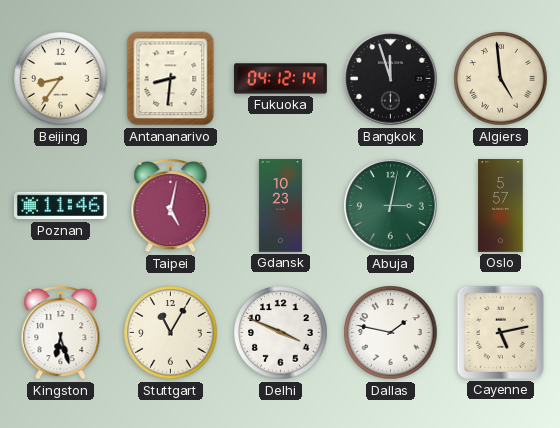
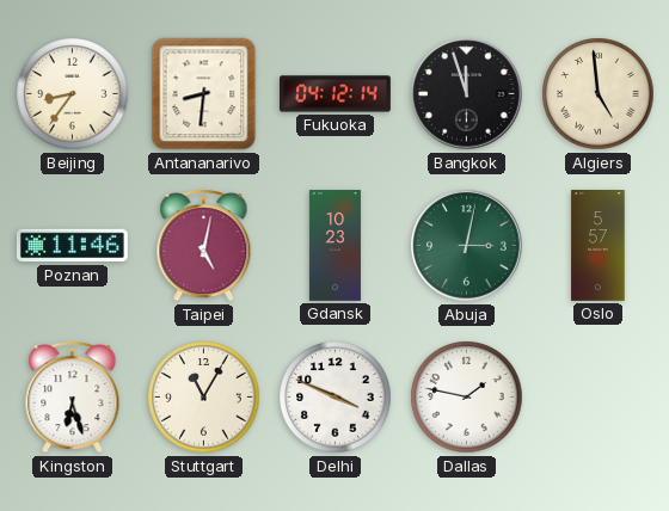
Cayenne: 5:13 -> none (500, 332)
